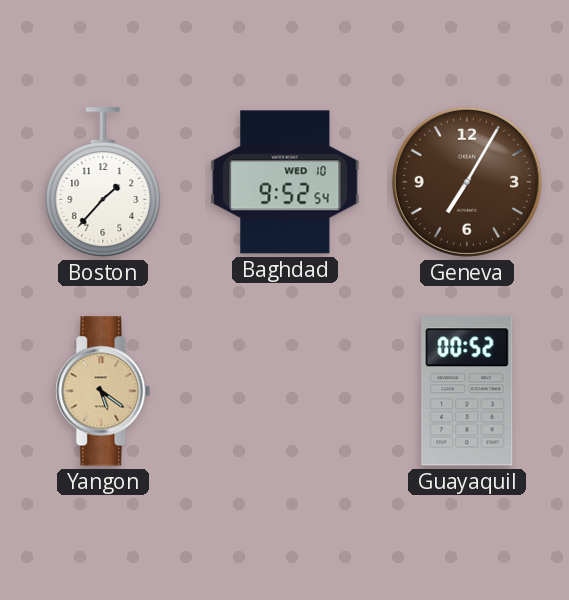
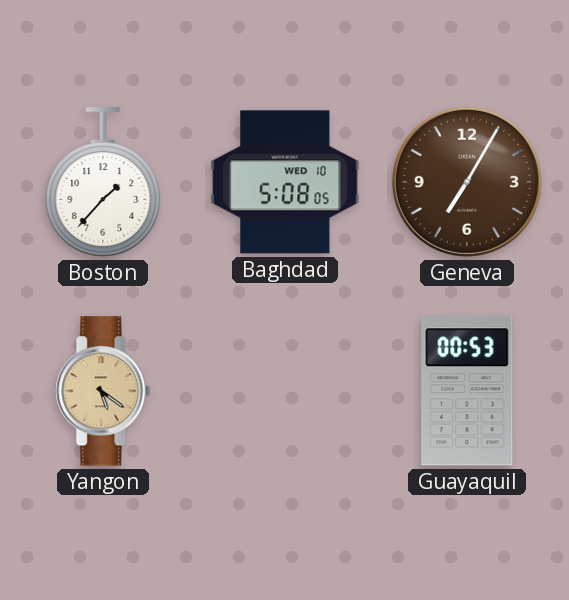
Baghdad: 9:52 -> 5:08 (285, 182)
Guayaquil: 00:52 -> 00:53 (467, 391)
